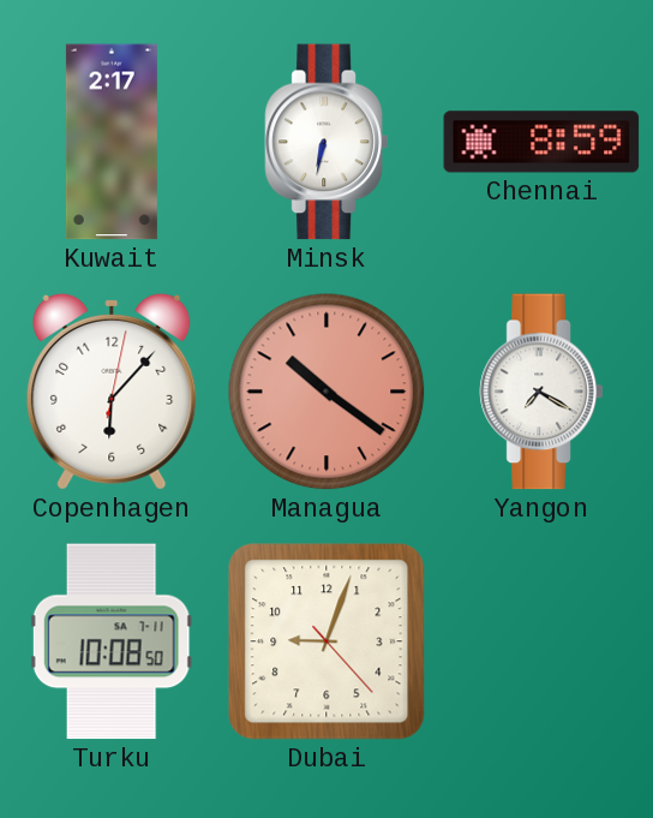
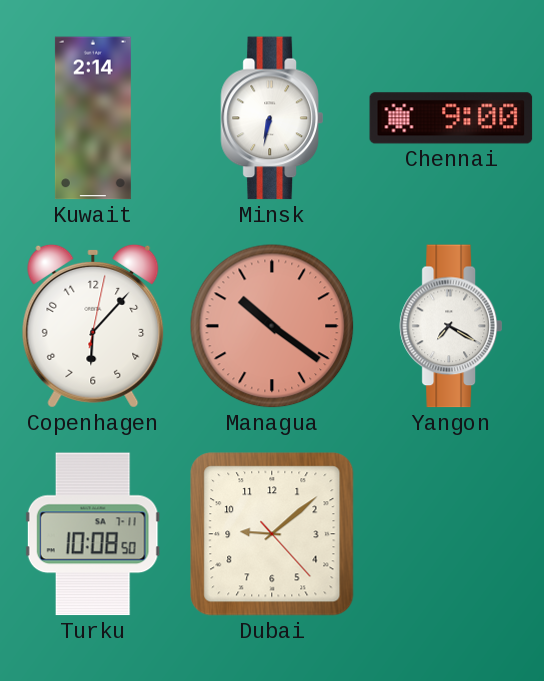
Kuwait: 2:17 -> 2:14 (93, 118)
Chennai: 8:59 -> 9:00 (451, 118)
Dubai: 9:03 -> 9:08 (272, 534)
